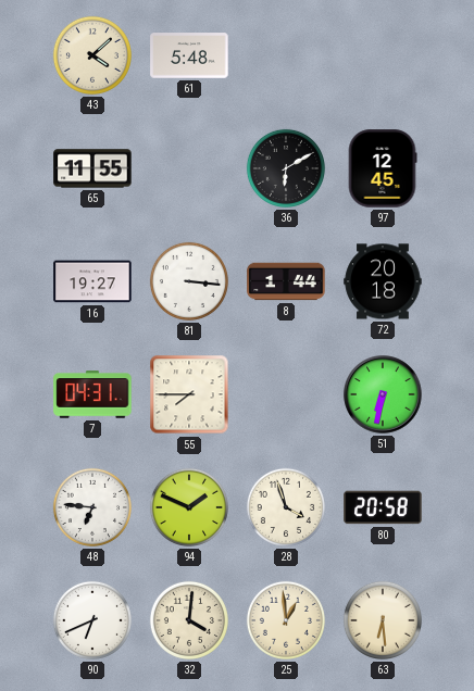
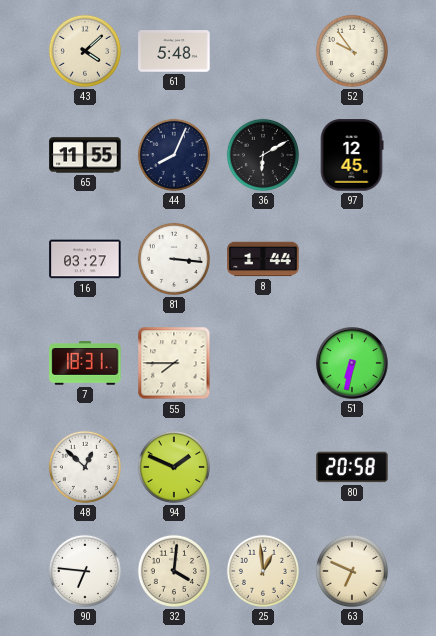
52: none -> 9:54 (352, 51)
44: none -> 8:04 (174, 155)
16: 19:27 -> 03:27 (85, 259)
72: 20:18 -> none (383, 281)
7: 04:31 -> 18:31 (85, 363)
48: 6:46 -> 12:52 (85, 467)
28: 3:57 -> none (286, 507)
90: 6:41 -> 6:46 (85, 571)
63: 6:29 -> 6:49 (352, 571)
